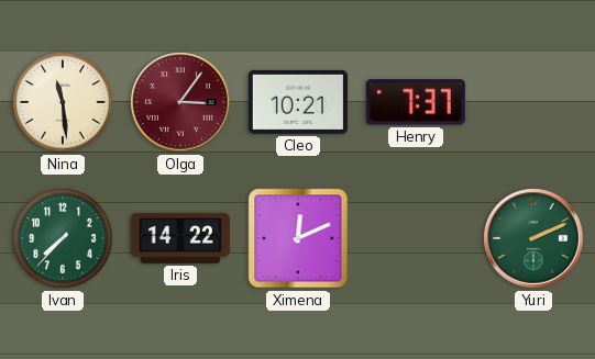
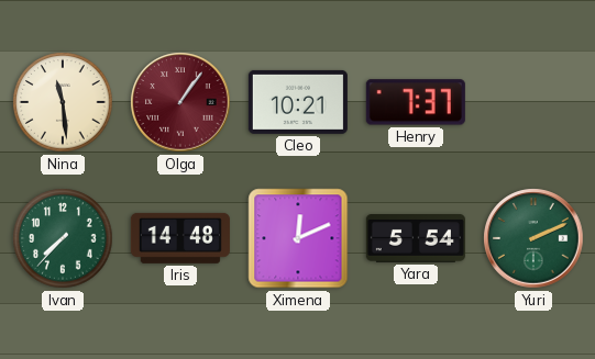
Olga: 3:06 -> 1:06 (180, 102)
Iris: 14:22 -> 14:48 (180, 238)
Yara: none -> 5:54 (416, 239)
